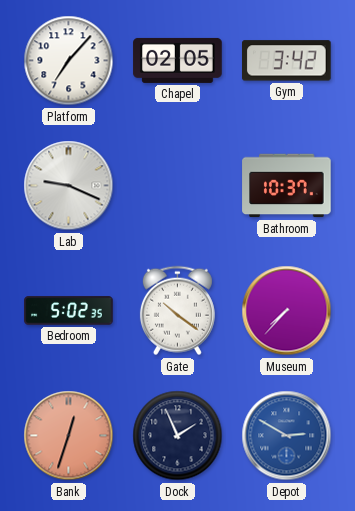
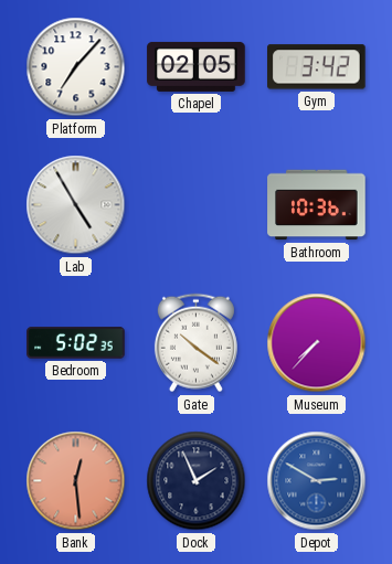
Lab: 9:19 -> 4:55 (76, 205)
Bathroom: 10:37 -> 10:36 (317, 205)
Bank: 12:33 -> 12:29 (76, 481)
